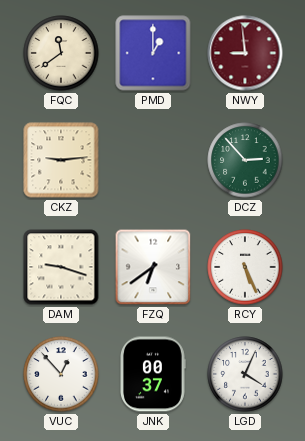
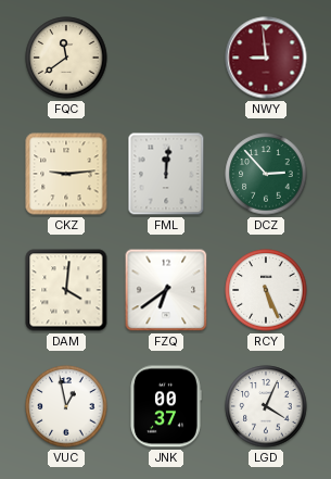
PMD: 1:00 -> none (153, 53)
FML: none -> 12:01 (166, 174)
DAM: 9:18 -> 4:01 (66, 290)
VUC: 12:53 -> 12:58 (66, 406)
